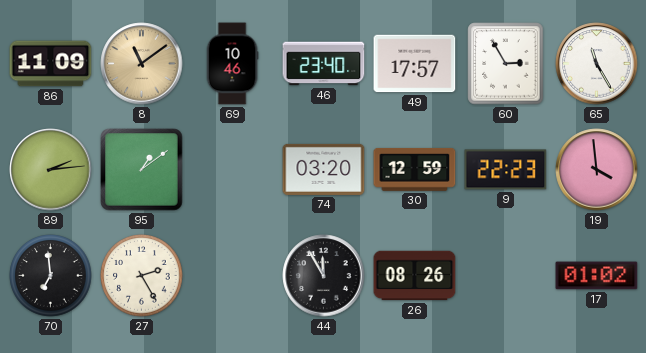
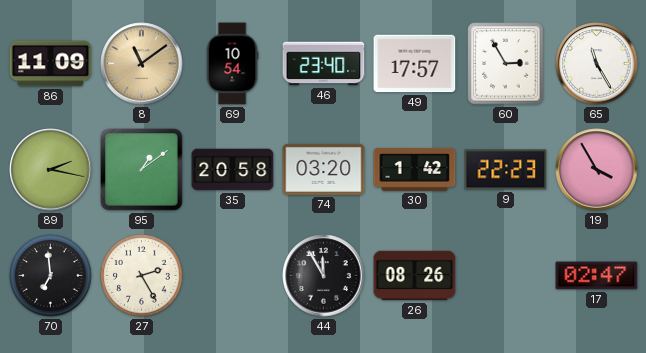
69: 10:46 -> 10:54 (232, 64)
89: 2:14 -> 2:17 (51, 170)
35: none -> 20:58 (233, 170)
30: 12:59 -> 1:42 (415, 170)
19: 3:59 -> 3:55 (597, 170)
17: 01:02 -> 02:47 (597, 276)
